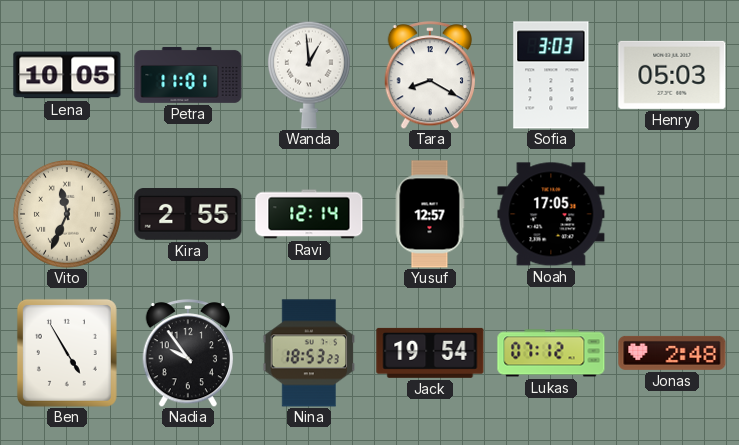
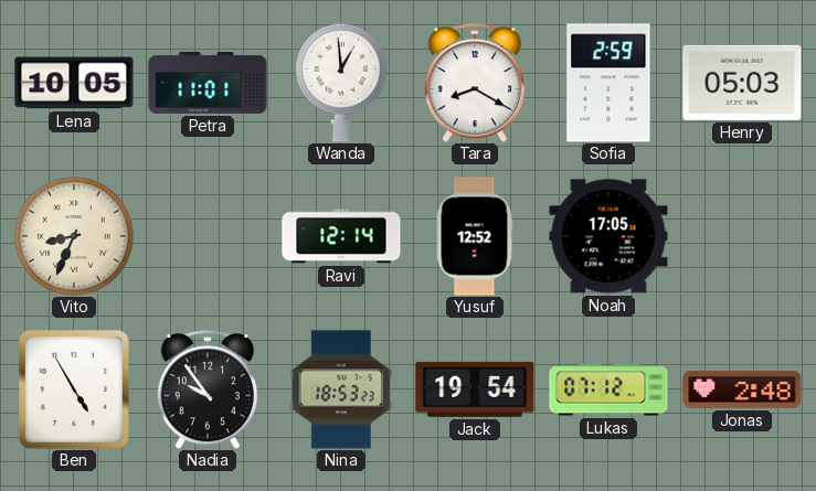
Sofia: 3:03 -> 2:59 (608, 83)
Vito: 11:34 -> 8:34 (75, 237)
Kira: 2:55 -> none (188, 215)
Yusuf: 12:57 -> 12:52 (475, 236)
